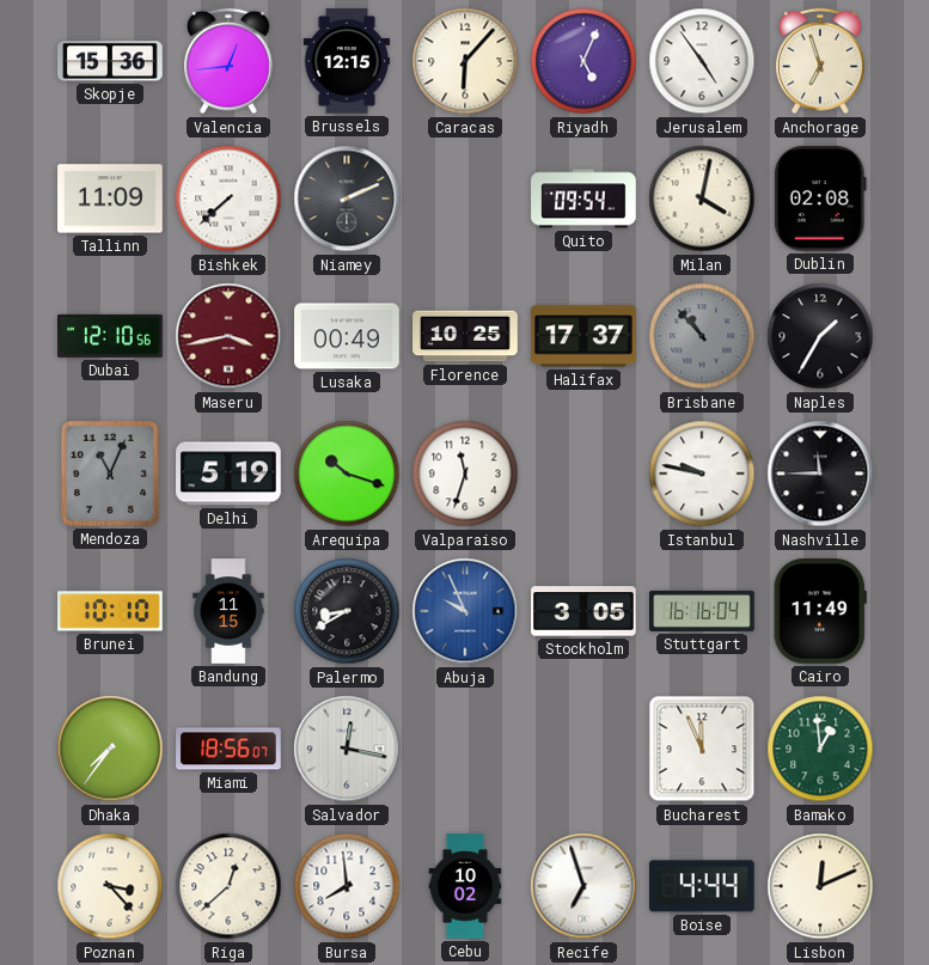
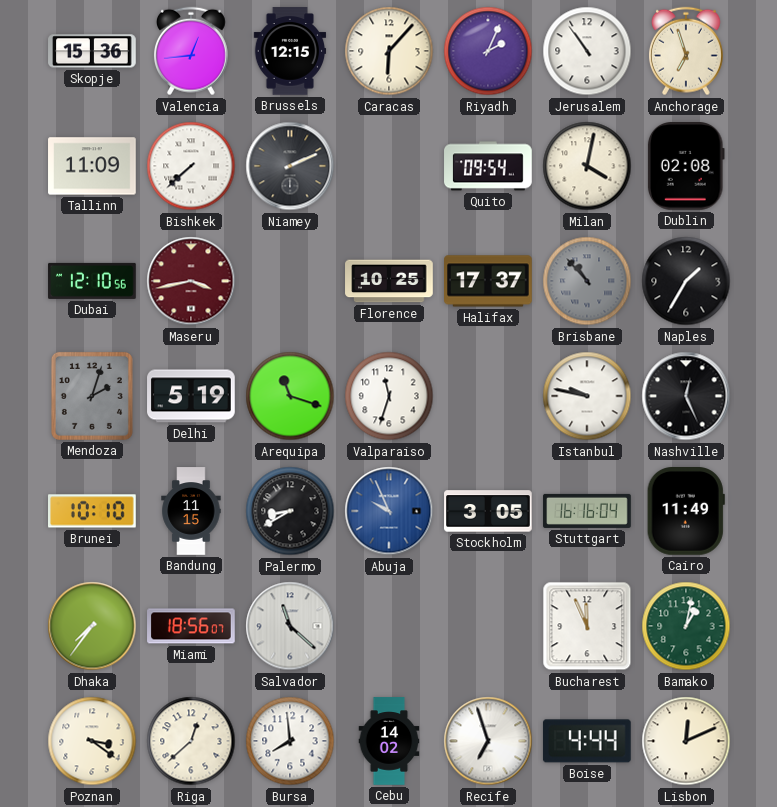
Riyadh: 5:04 -> 2:04 (488, 51)
Jerusalem: 4:54 -> 10:54 (587, 51)
Lusaka: 00:49 -> none (347, 336)
Mendoza: 11:04 -> 2:03 (92, 396)
Arequipa: 10:18 -> 11:18 (290, 396)
Nashville: 11:45 -> 12:26 (686, 396)
Salvador: 12:17 -> 11:22 (290, 626)
Bamako: 12:59 -> 1:02 (686, 626)
Poznan: 3:23 -> 3:21 (92, 741)
Cebu: 10:02 -> 14:02 (389, 741)
